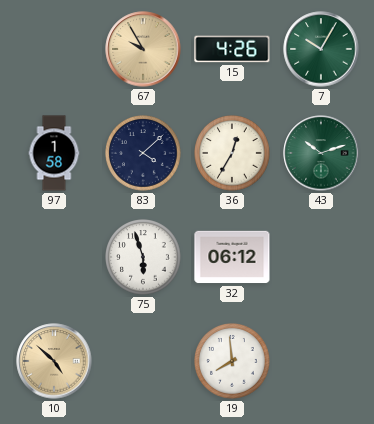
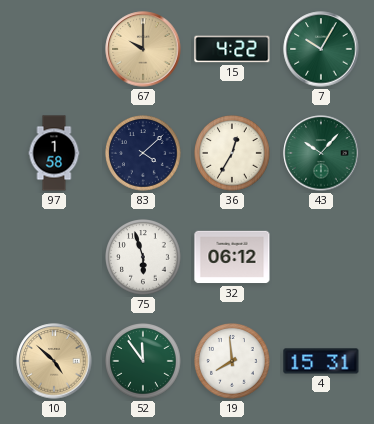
67: 9:55 -> 10:00 (143, 49)
15: 4:26 -> 4:22 (232, 49)
43: 10:12 -> 10:07 (321, 153)
52: none -> 11:54 (144, 362)
4: none -> 15:31 (321, 361)
